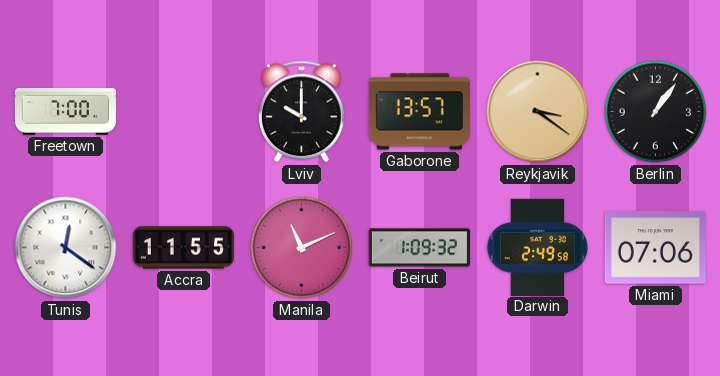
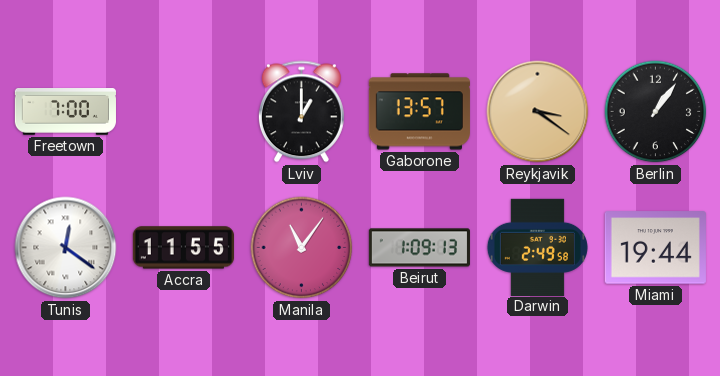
Lviv: 10:00 -> 1:00 (301, 112)
Manila: 11:11 -> 11:06 (302, 248)
Beirut: 1:09:32 -> 1:09:13 (419, 248)
Miami: 07:06 -> 19:44 (655, 248)
